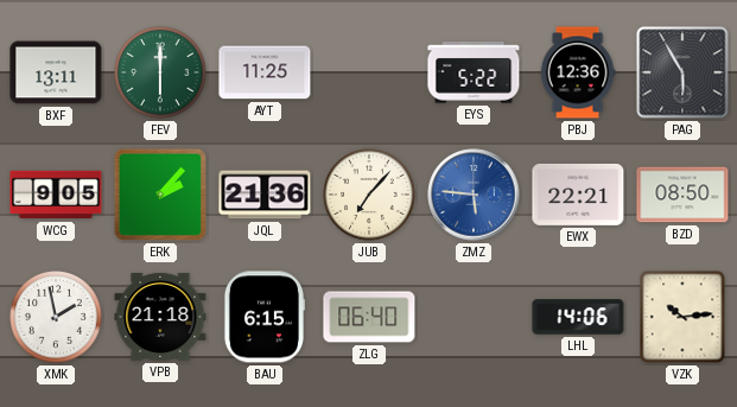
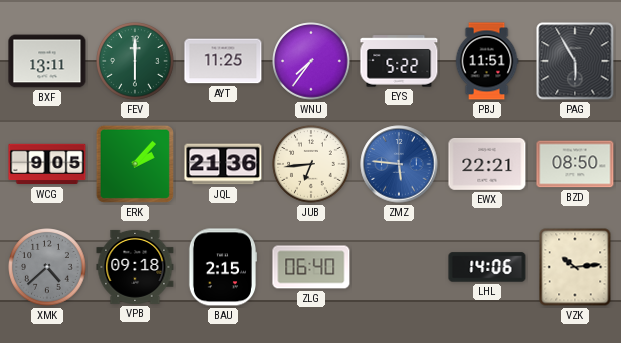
WNU: none -> 7:36 (311, 61)
PBJ: 12:36 -> 11:51 (487, 61)
JUB: 7:07 -> 6:44 (311, 164)
XMK: 1:58 -> 4:38 (47, 267)
XMK dial: white -> grey (47, 267)
VPB: 21:18 -> 09:18 (135, 267)
BAU: 6:15 -> 2:15 (222, 267)
